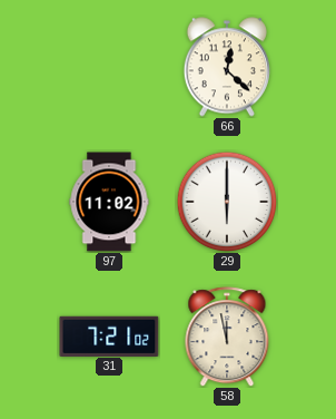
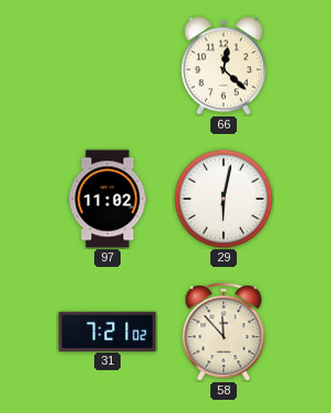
29: 6:00 -> 6:02 (224, 199)
58: 11:58 -> 11:53 (224, 332)
